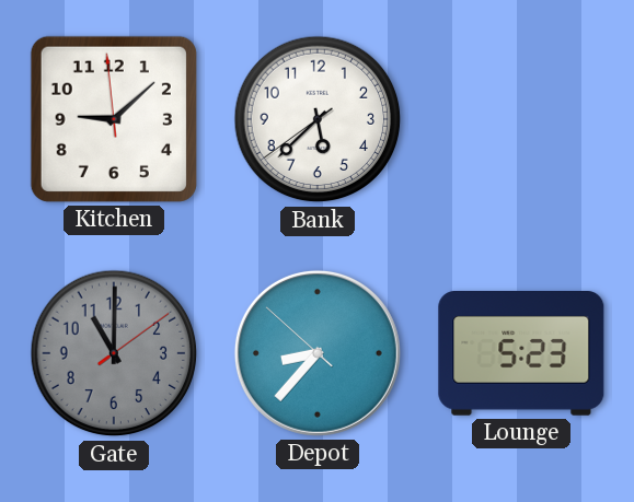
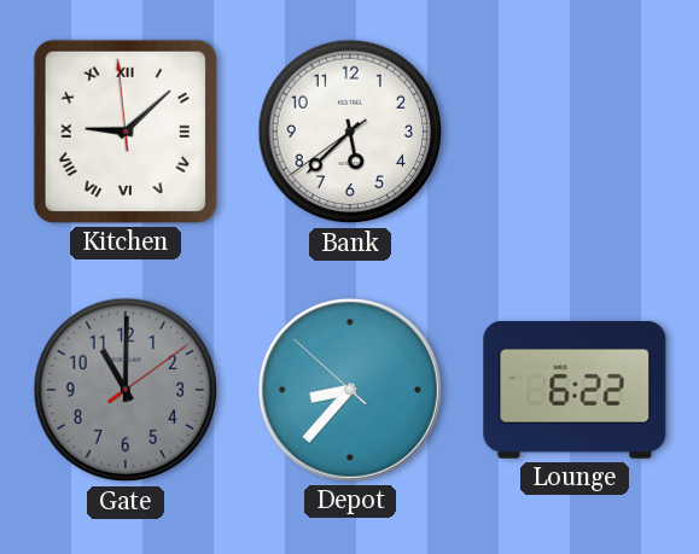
Kitchen numerals: Arabic -> Roman (126, 132)
Lounge: 5:23 -> 6:22 (575, 391)
